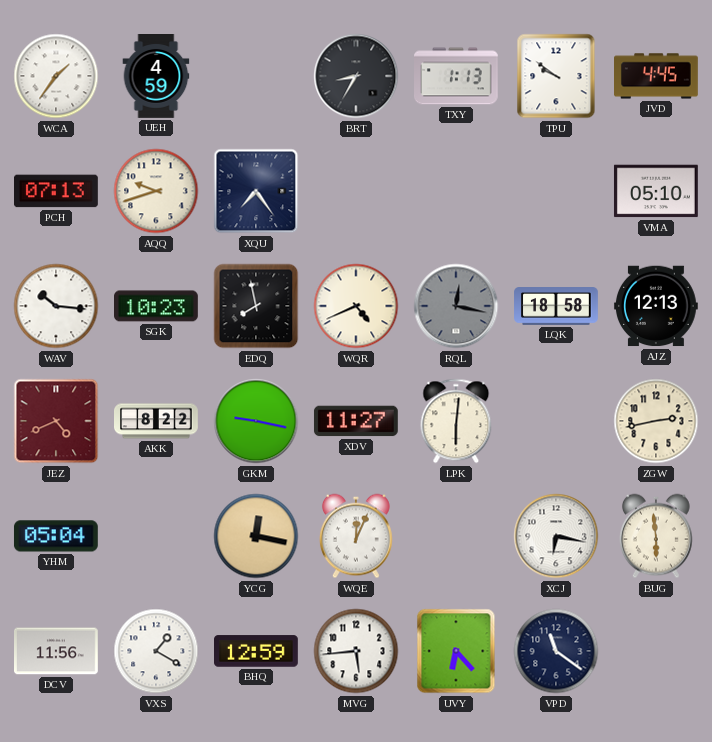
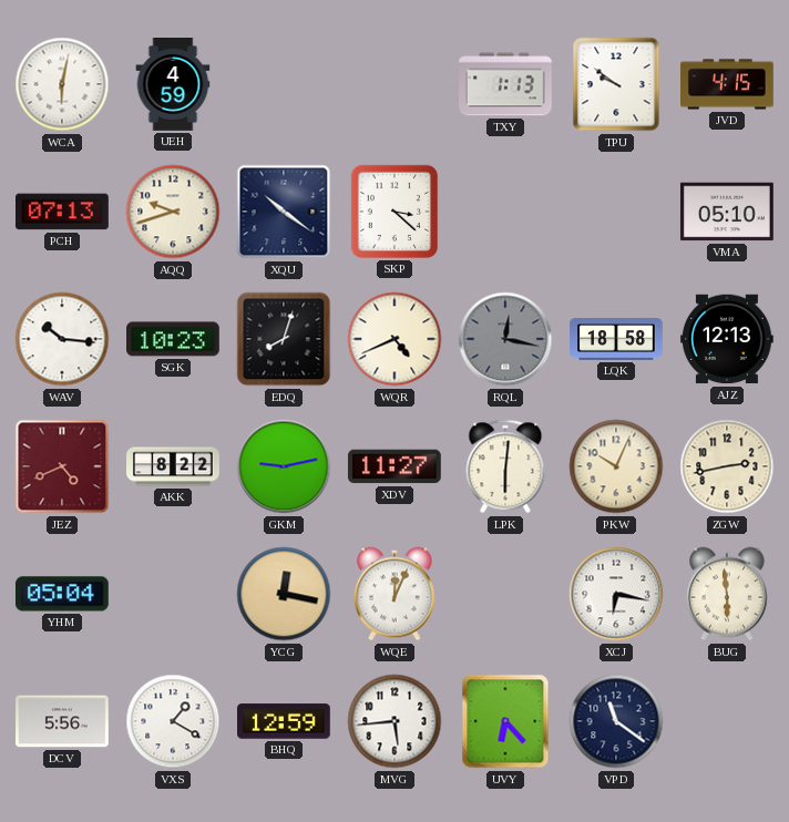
WCA: 1:36 -> 6:02 (62, 84)
BRT: 8:35 -> none (356, 76)
JVD: 4:45 -> 4:15 (728, 84)
XQU: 7:24 -> 10:21 (284, 212)
SKP: none -> 3:22 (394, 212)
EDQ: 7:58 -> 8:03 (284, 339)
GKM: 9:17 -> 9:13 (284, 466)
PKW: none -> 10:04 (616, 466)
DCV: 11:56 -> 5:56 (63, 721)
